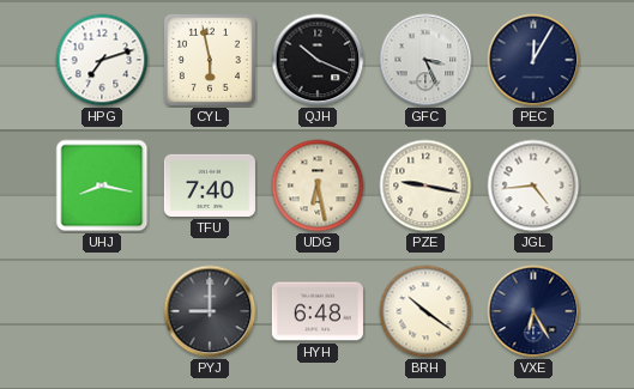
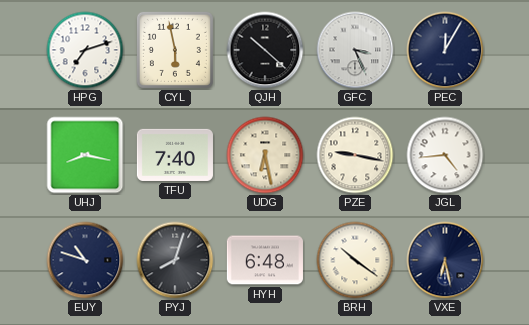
QJH: 10:19 -> 10:22 (265, 50)
EUY: none -> 10:48 (85, 260)
PYJ: 9:00 -> 8:03 (175, 260)
VXE: 6:25 -> 6:28 (445, 260)
